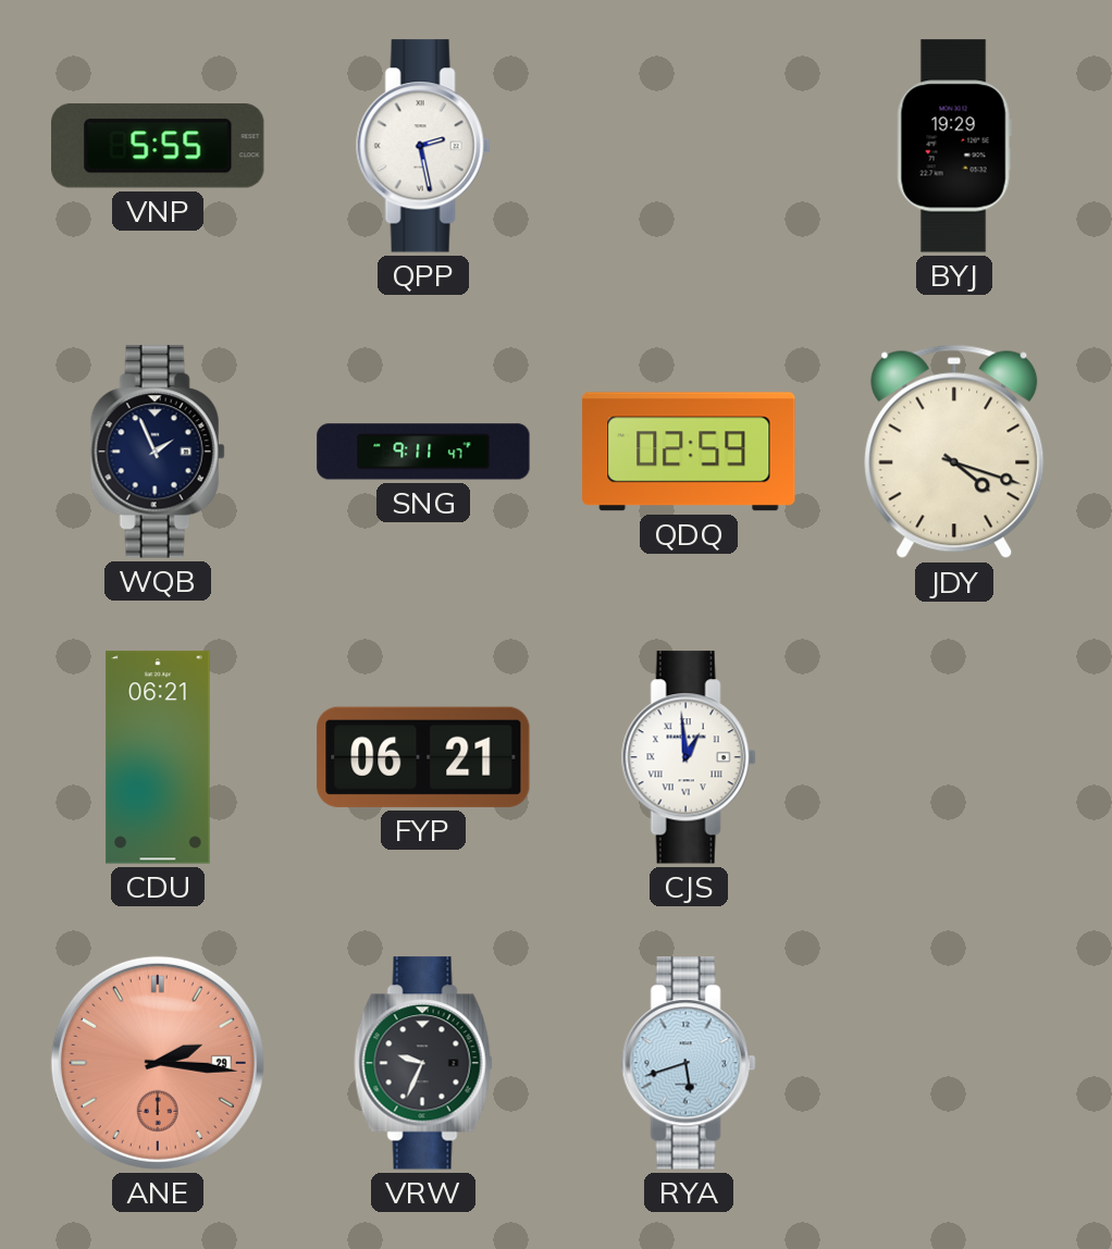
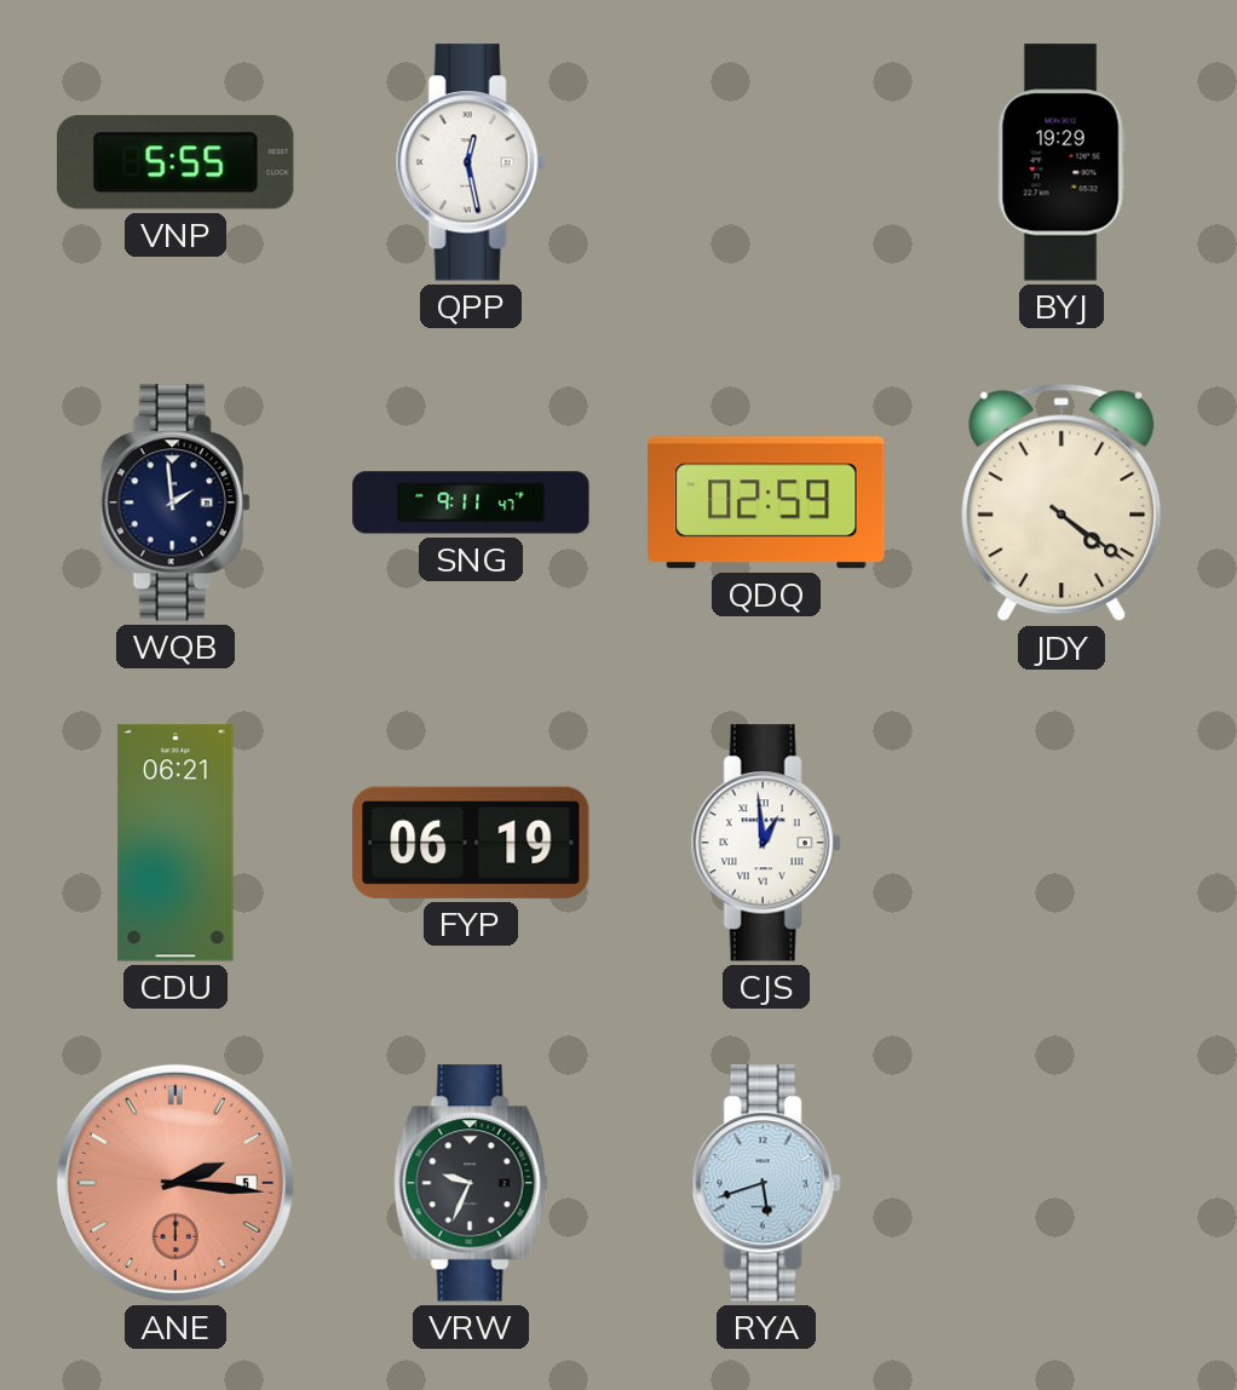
QPP: 2:28 -> 12:28 (471, 162)
WQB: 1:56 -> 1:59 (176, 502)
JDY: 4:18 -> 4:21 (1061, 502)
FYP: 06:21 -> 06:19 (471, 843)
ANE date: 29 -> 5 (176, 1183)
